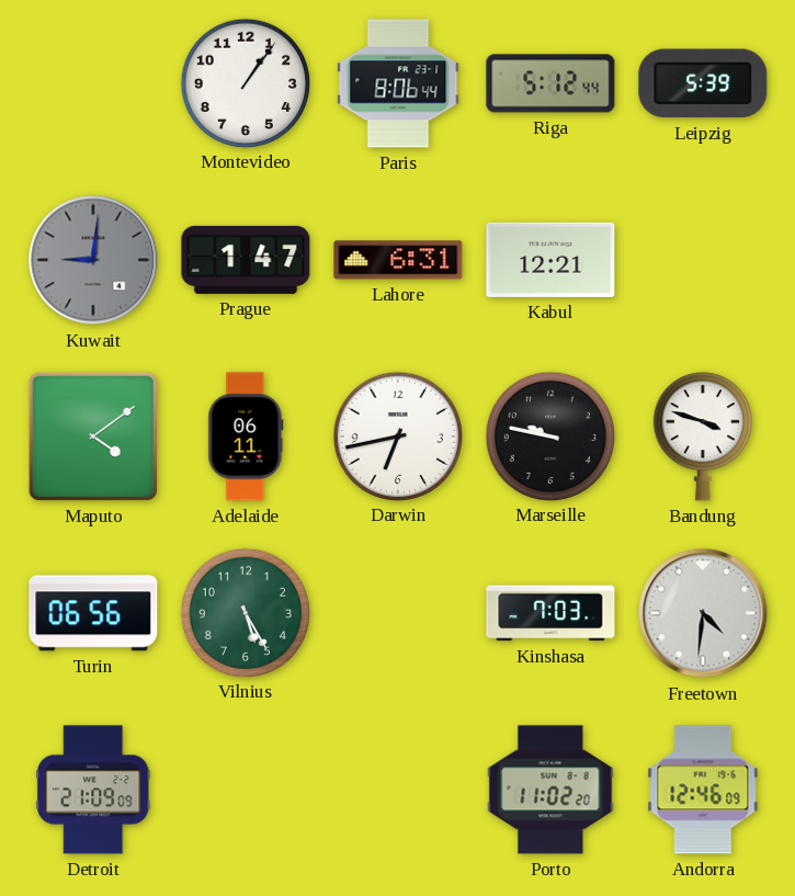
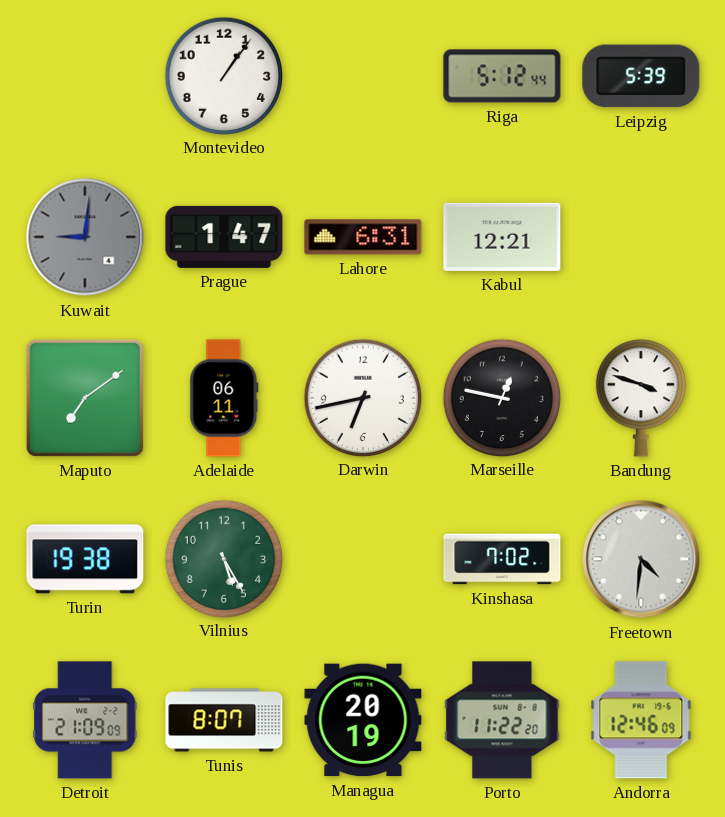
Paris: 8:06 -> none (398, 83)
Maputo: 4:09 -> 7:09 (85, 398)
Marseille: 9:47 -> 12:47 (501, 397)
Turin: 06:56 -> 19:38 (85, 559)
Kinshasa: 7:03 -> 7:02 (502, 559)
Tunis: none -> 8:07 (224, 720)
Managua: none -> 20:19 (363, 720)
Porto: 11:02 -> 11:22 (502, 720)
